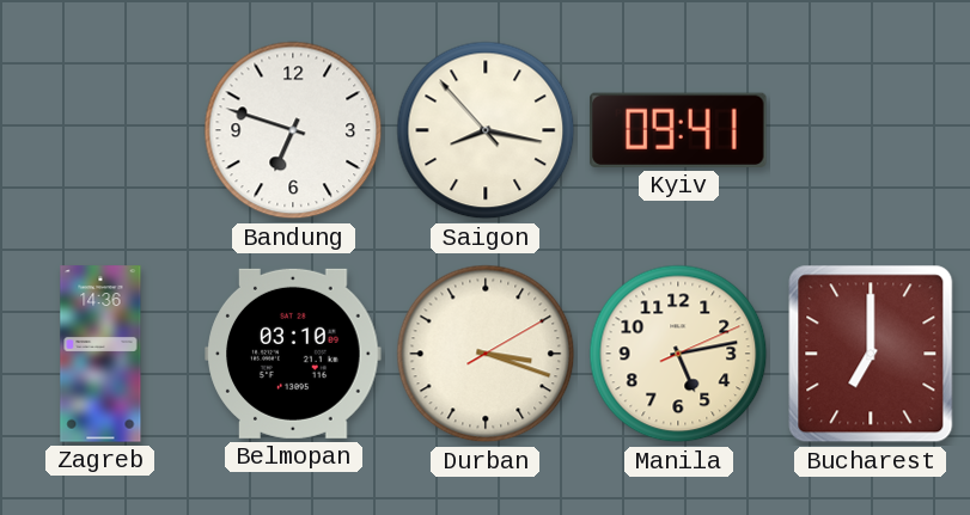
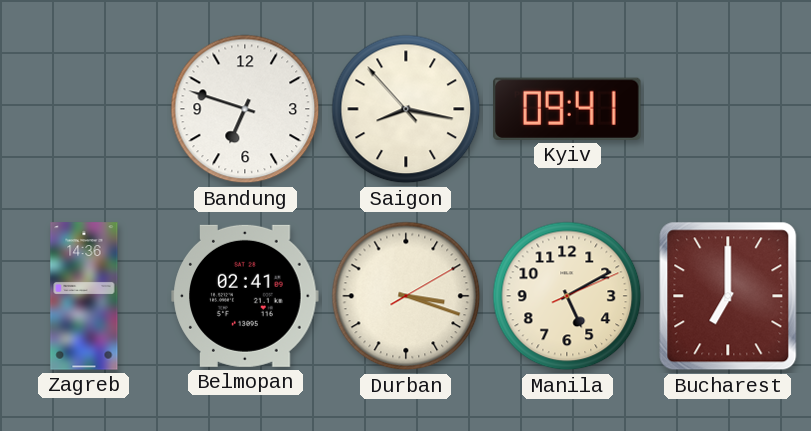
Belmopan: 03:10 -> 02:41 (245, 296)
Manila: 5:13 -> 5:10 (567, 296)
